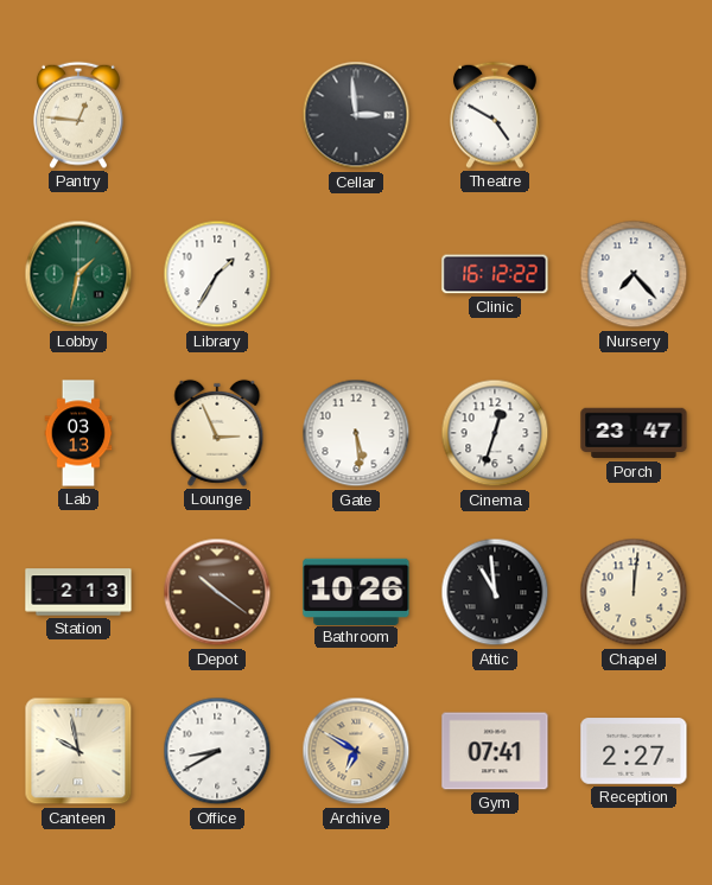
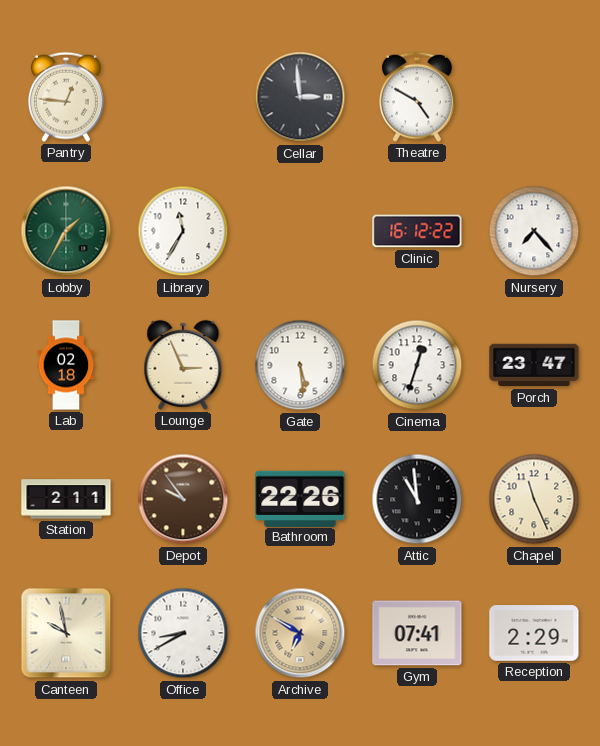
Lobby: 1:32 -> 1:35 (66, 231)
Library: 1:35 -> 11:35 (183, 231)
Lab: 03:13 -> 02:18 (66, 365)
Station: 2:13 -> 2:11 (66, 499)
Depot: 10:21 -> 9:54 (183, 499)
Bathroom: 10:26 -> 22:26 (300, 498)
Chapel: 12:01 -> 11:26 (534, 499)
Reception: 2:27 -> 2:29 (534, 633)
